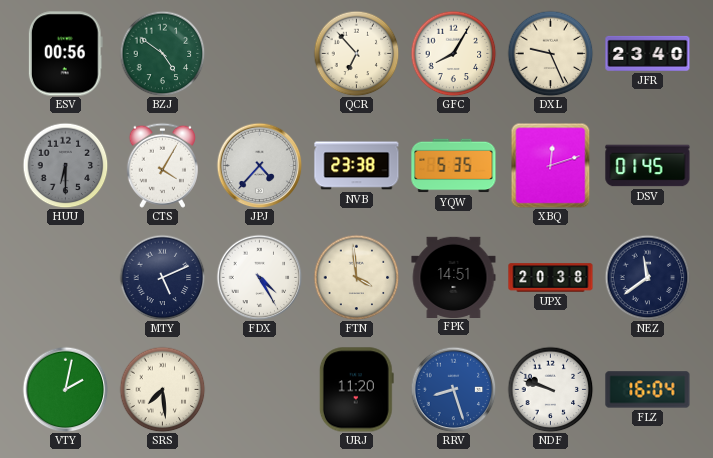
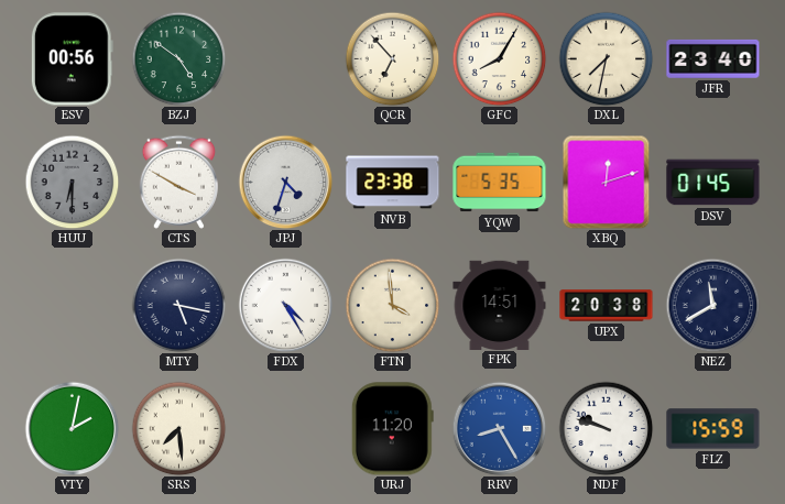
DXL: 9:26 -> 7:32 (606, 58)
CTS: 4:05 -> 3:50 (178, 182)
JPJ: 4:37 -> 4:33 (285, 182)
MTY: 5:11 -> 5:17 (178, 305)
NEZ: 11:39 -> 11:40 (712, 305)
RRV: 8:27 -> 8:25 (499, 428)
FLZ: 16:04 -> 15:59 (713, 429)
